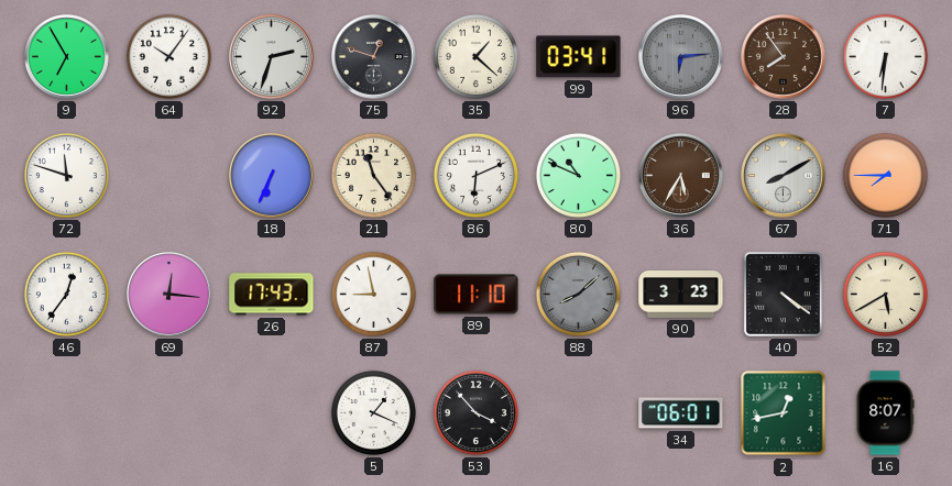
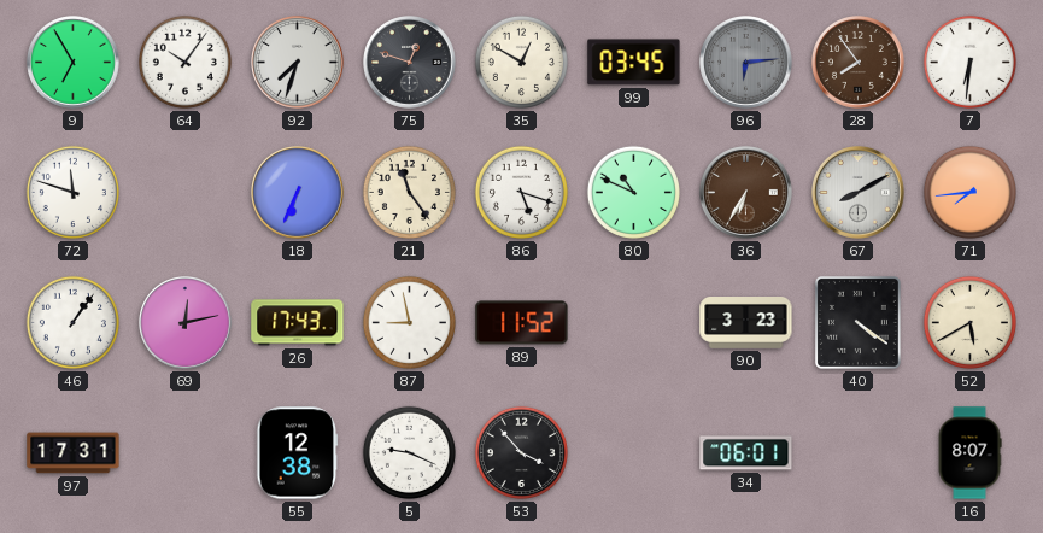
92: 2:33 -> 7:33 (298, 63)
35: 1:22 -> 12:50 (521, 61)
99: 03:41 -> 03:45 (634, 63)
86: 6:11 -> 5:18 (521, 192)
36: 5:35 -> 6:35 (746, 193)
71: 7:45 -> 7:44 (969, 192)
46: 12:36 -> 1:06 (72, 322)
69: 12:16 -> 12:13 (186, 323)
89: 11:10 -> 11:52 (522, 323)
88: 8:08 -> none (578, 294)
97: none -> 17:31 (74, 453)
55: none -> 12:38 (298, 453)
5: 1:19 -> 9:19 (409, 452)
2: 12:43 -> none (784, 413)
